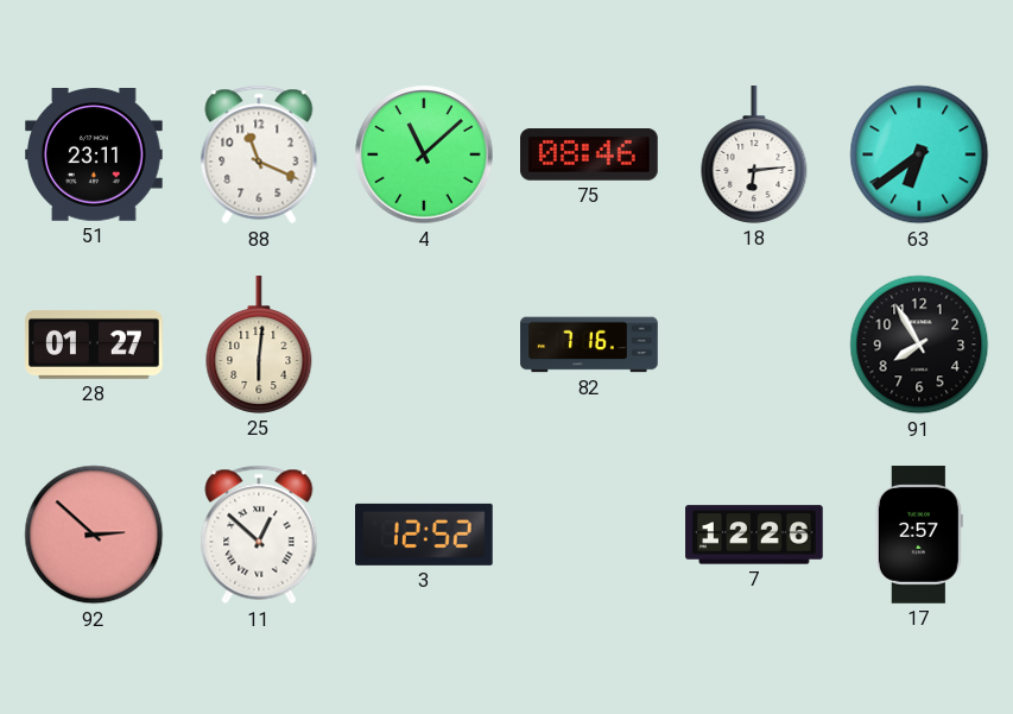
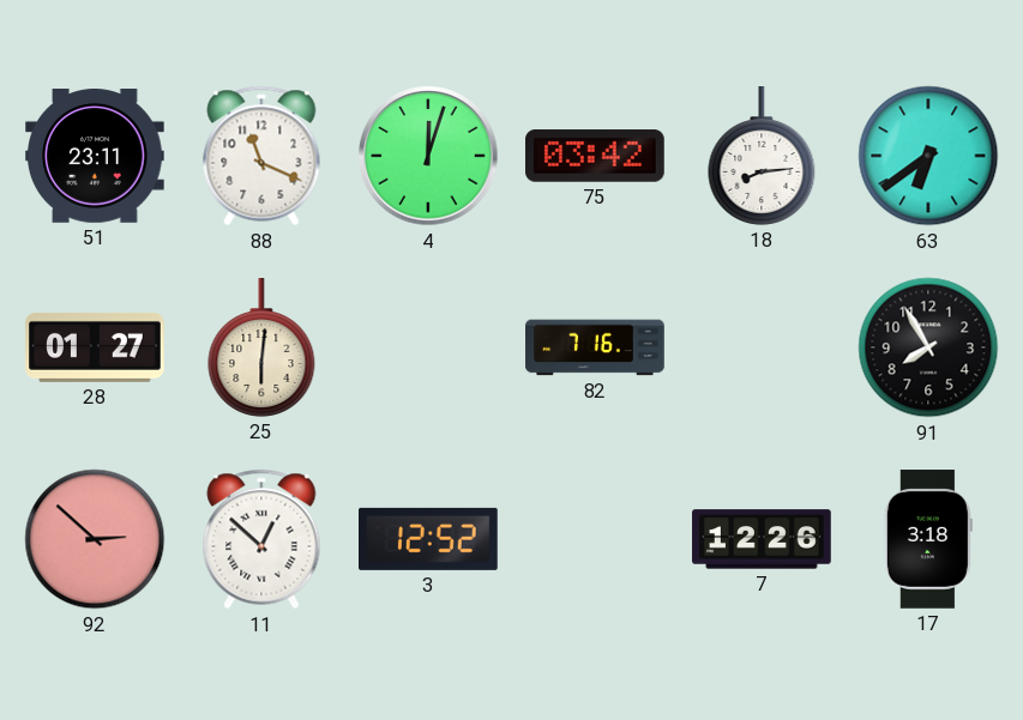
4: 11:08 -> 12:03 (428, 156)
75: 08:46 -> 03:42 (596, 156)
18: 6:14 -> 8:14 (762, 157)
17: 2:57 -> 3:18 (928, 539)
